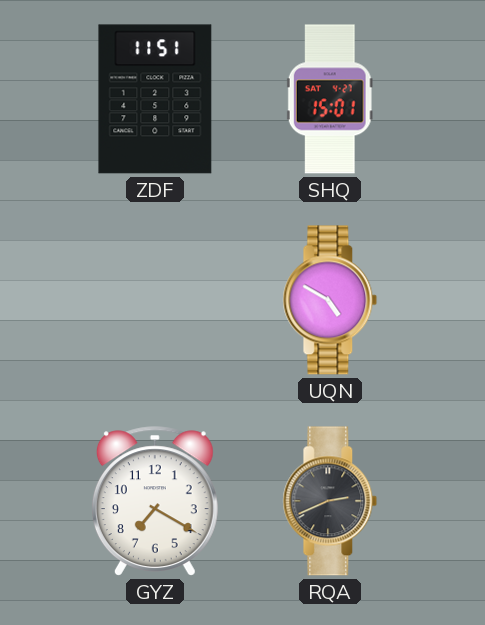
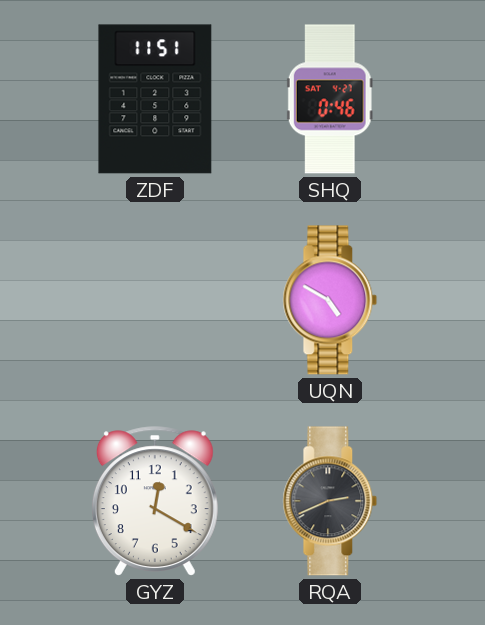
SHQ: 15:01 -> 0:46 (330, 99)
GYZ: 7:20 -> 12:20 (155, 501)
